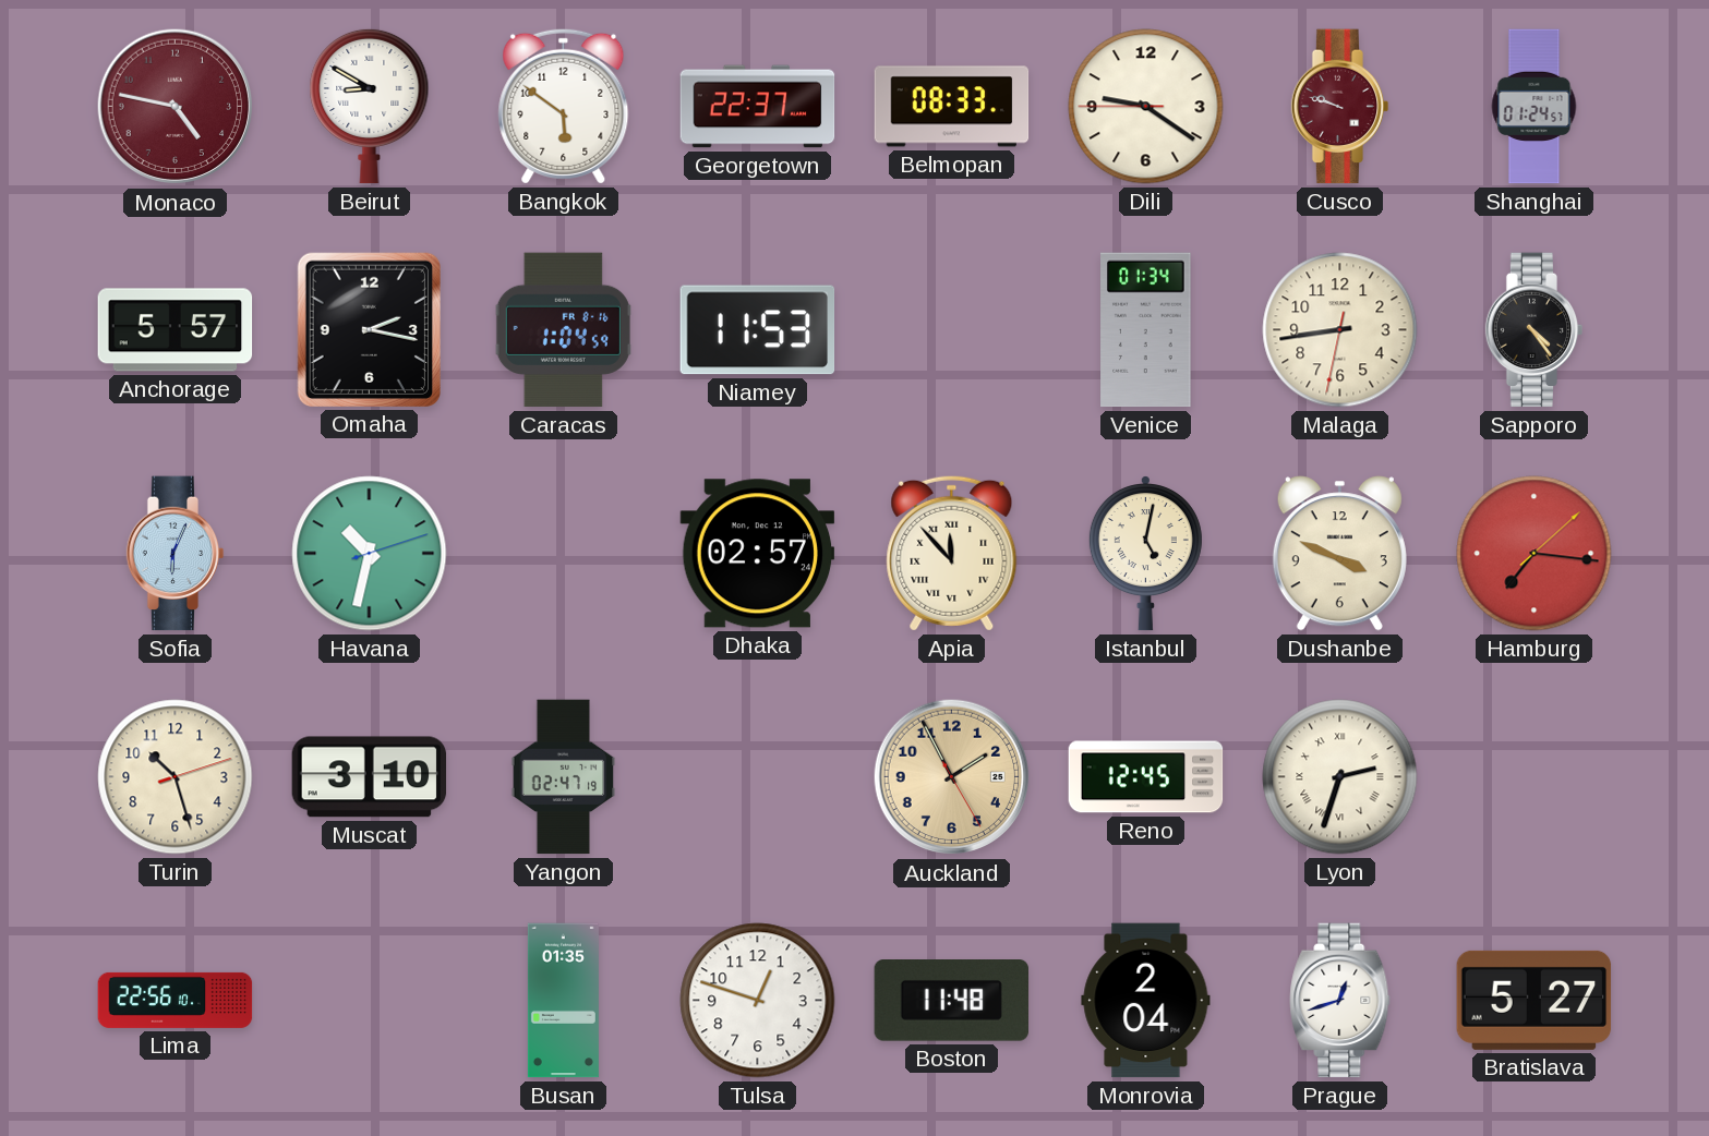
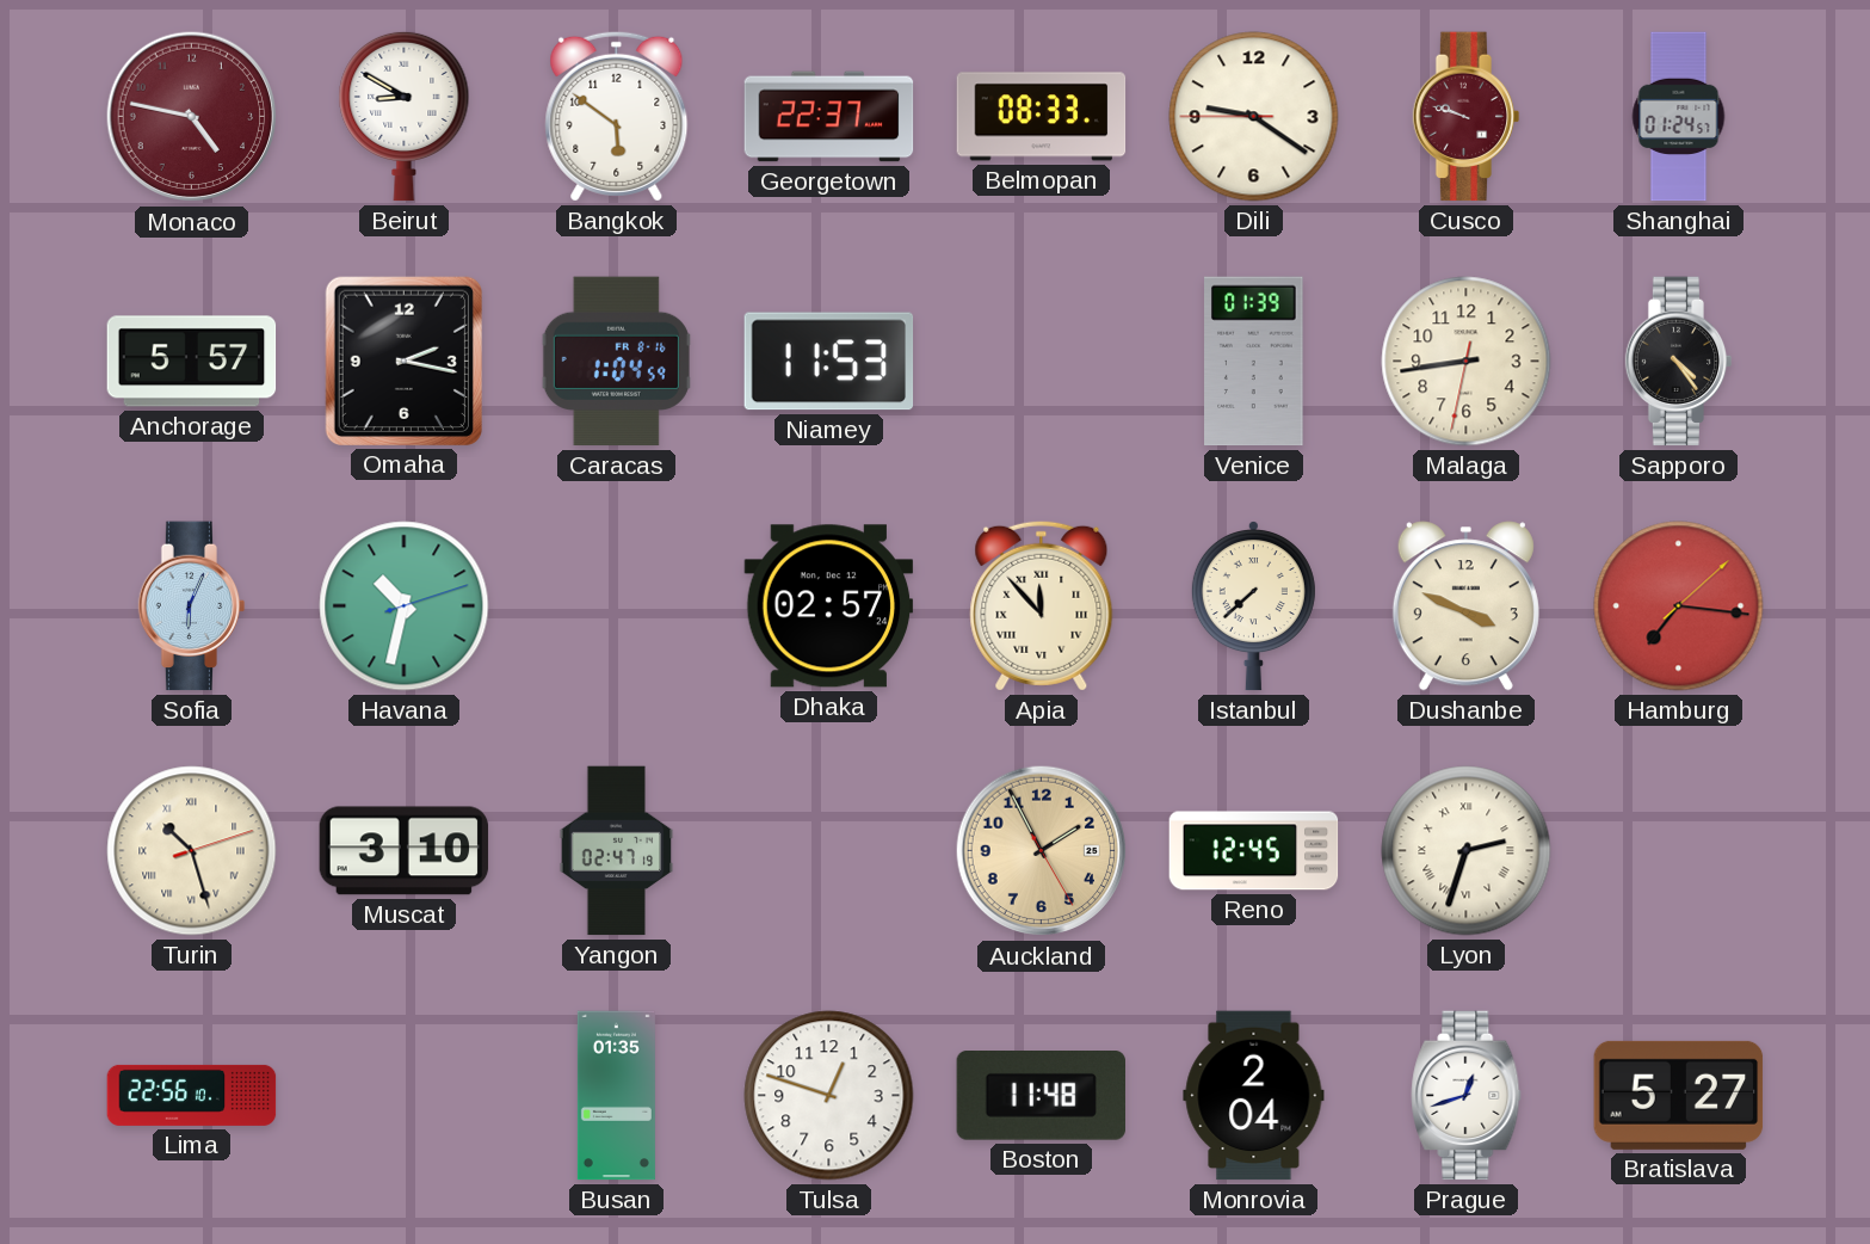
Venice: 01:34 -> 01:39 (1254, 362)
Istanbul: 5:02 -> 7:38 (1253, 605)
Turin numerals: Arabic -> Roman (192, 851)
